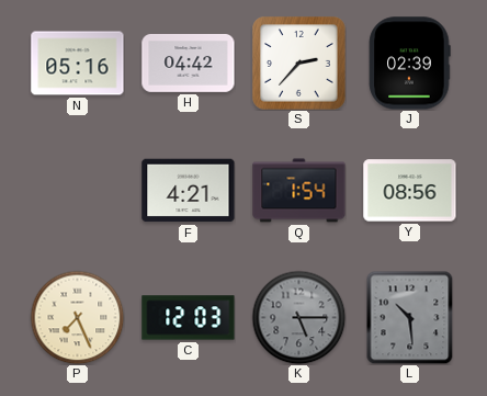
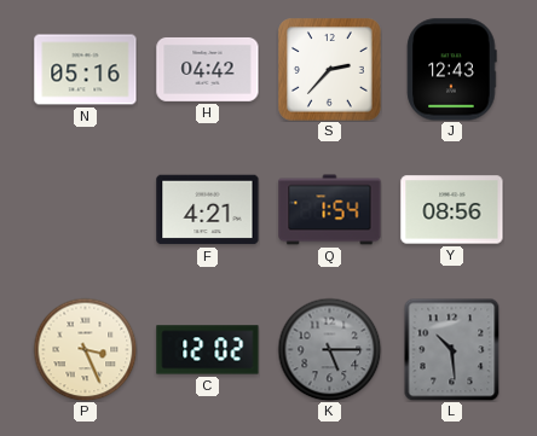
J: 02:39 -> 12:43 (452, 70)
P: 7:26 -> 3:26 (85, 349)
C: 12:03 -> 12:02 (208, 350)
